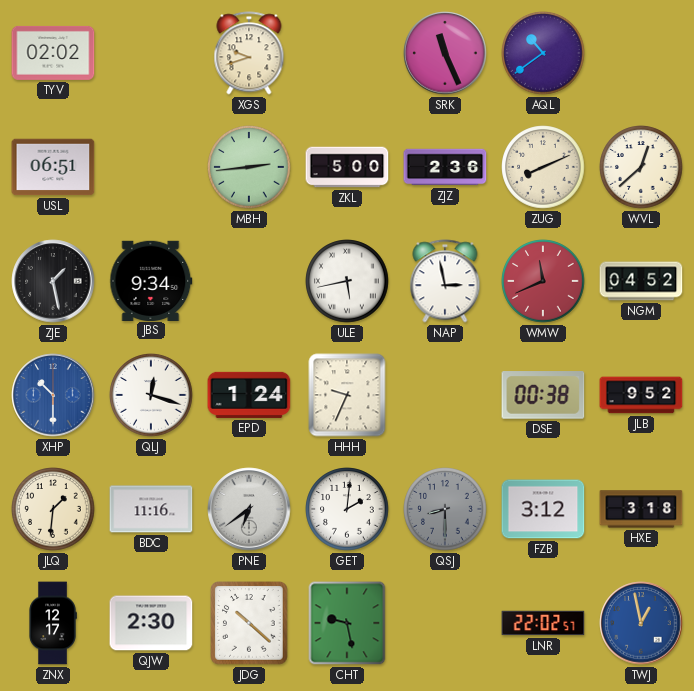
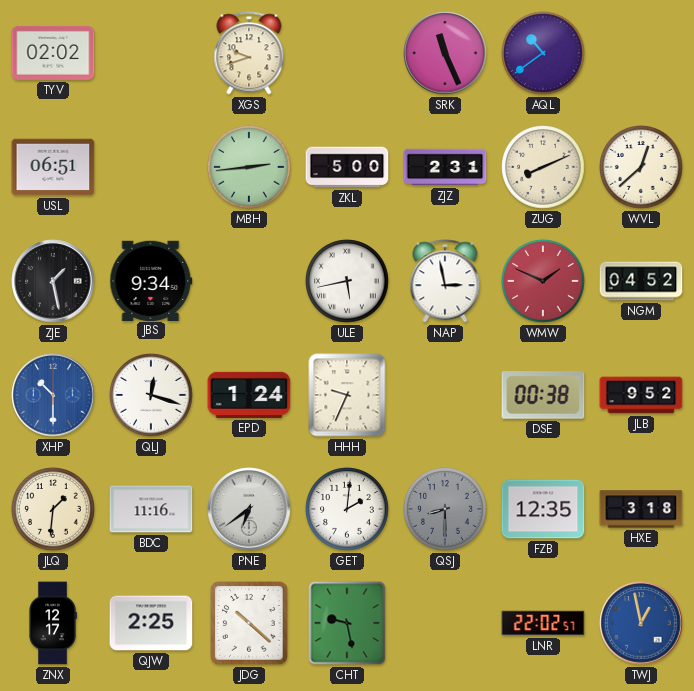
ZJZ: 2:36 -> 2:31 (445, 167)
WMW: 11:41 -> 1:49 (543, 281)
FZB: 3:12 -> 12:35 (543, 509)
QJW: 2:30 -> 2:25 (151, 623)
